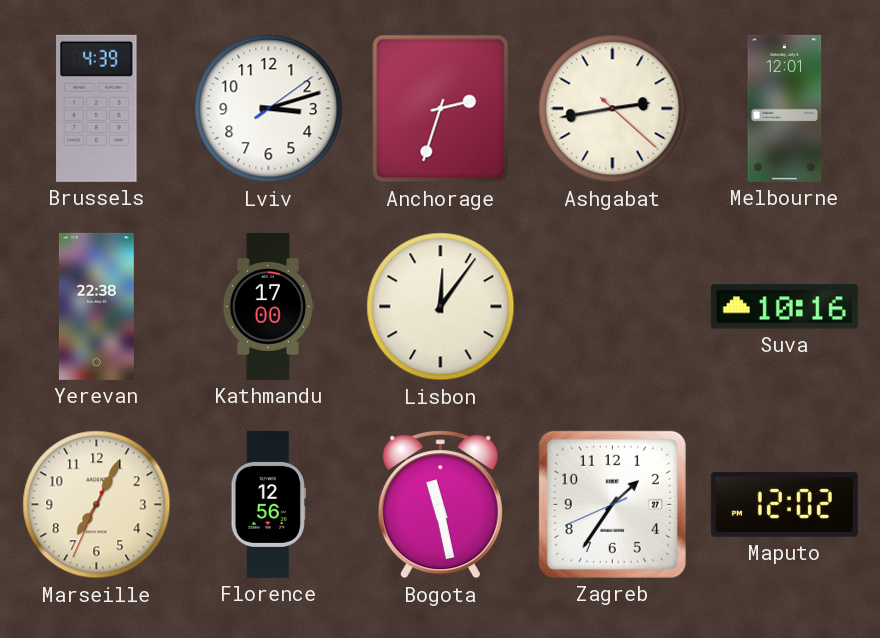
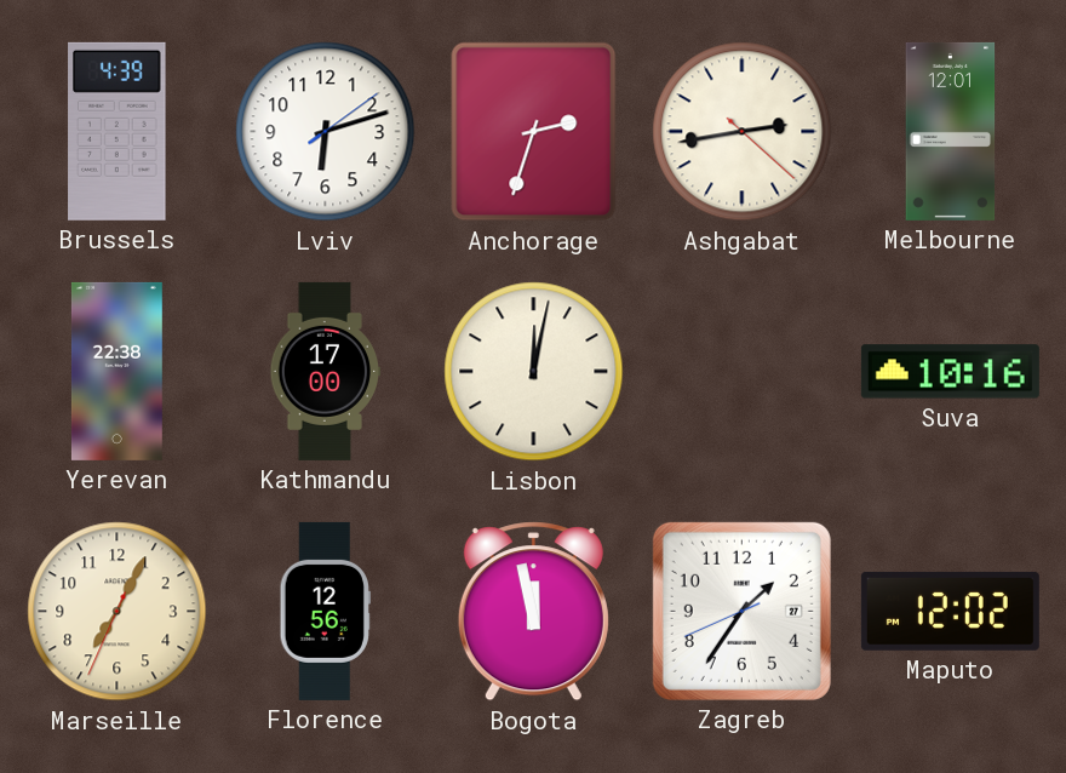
Lviv: 3:12 -> 6:12 (326, 132)
Lisbon: 12:06 -> 12:02 (534, 372)
Bogota: 11:28 -> 11:58 (533, 612)
